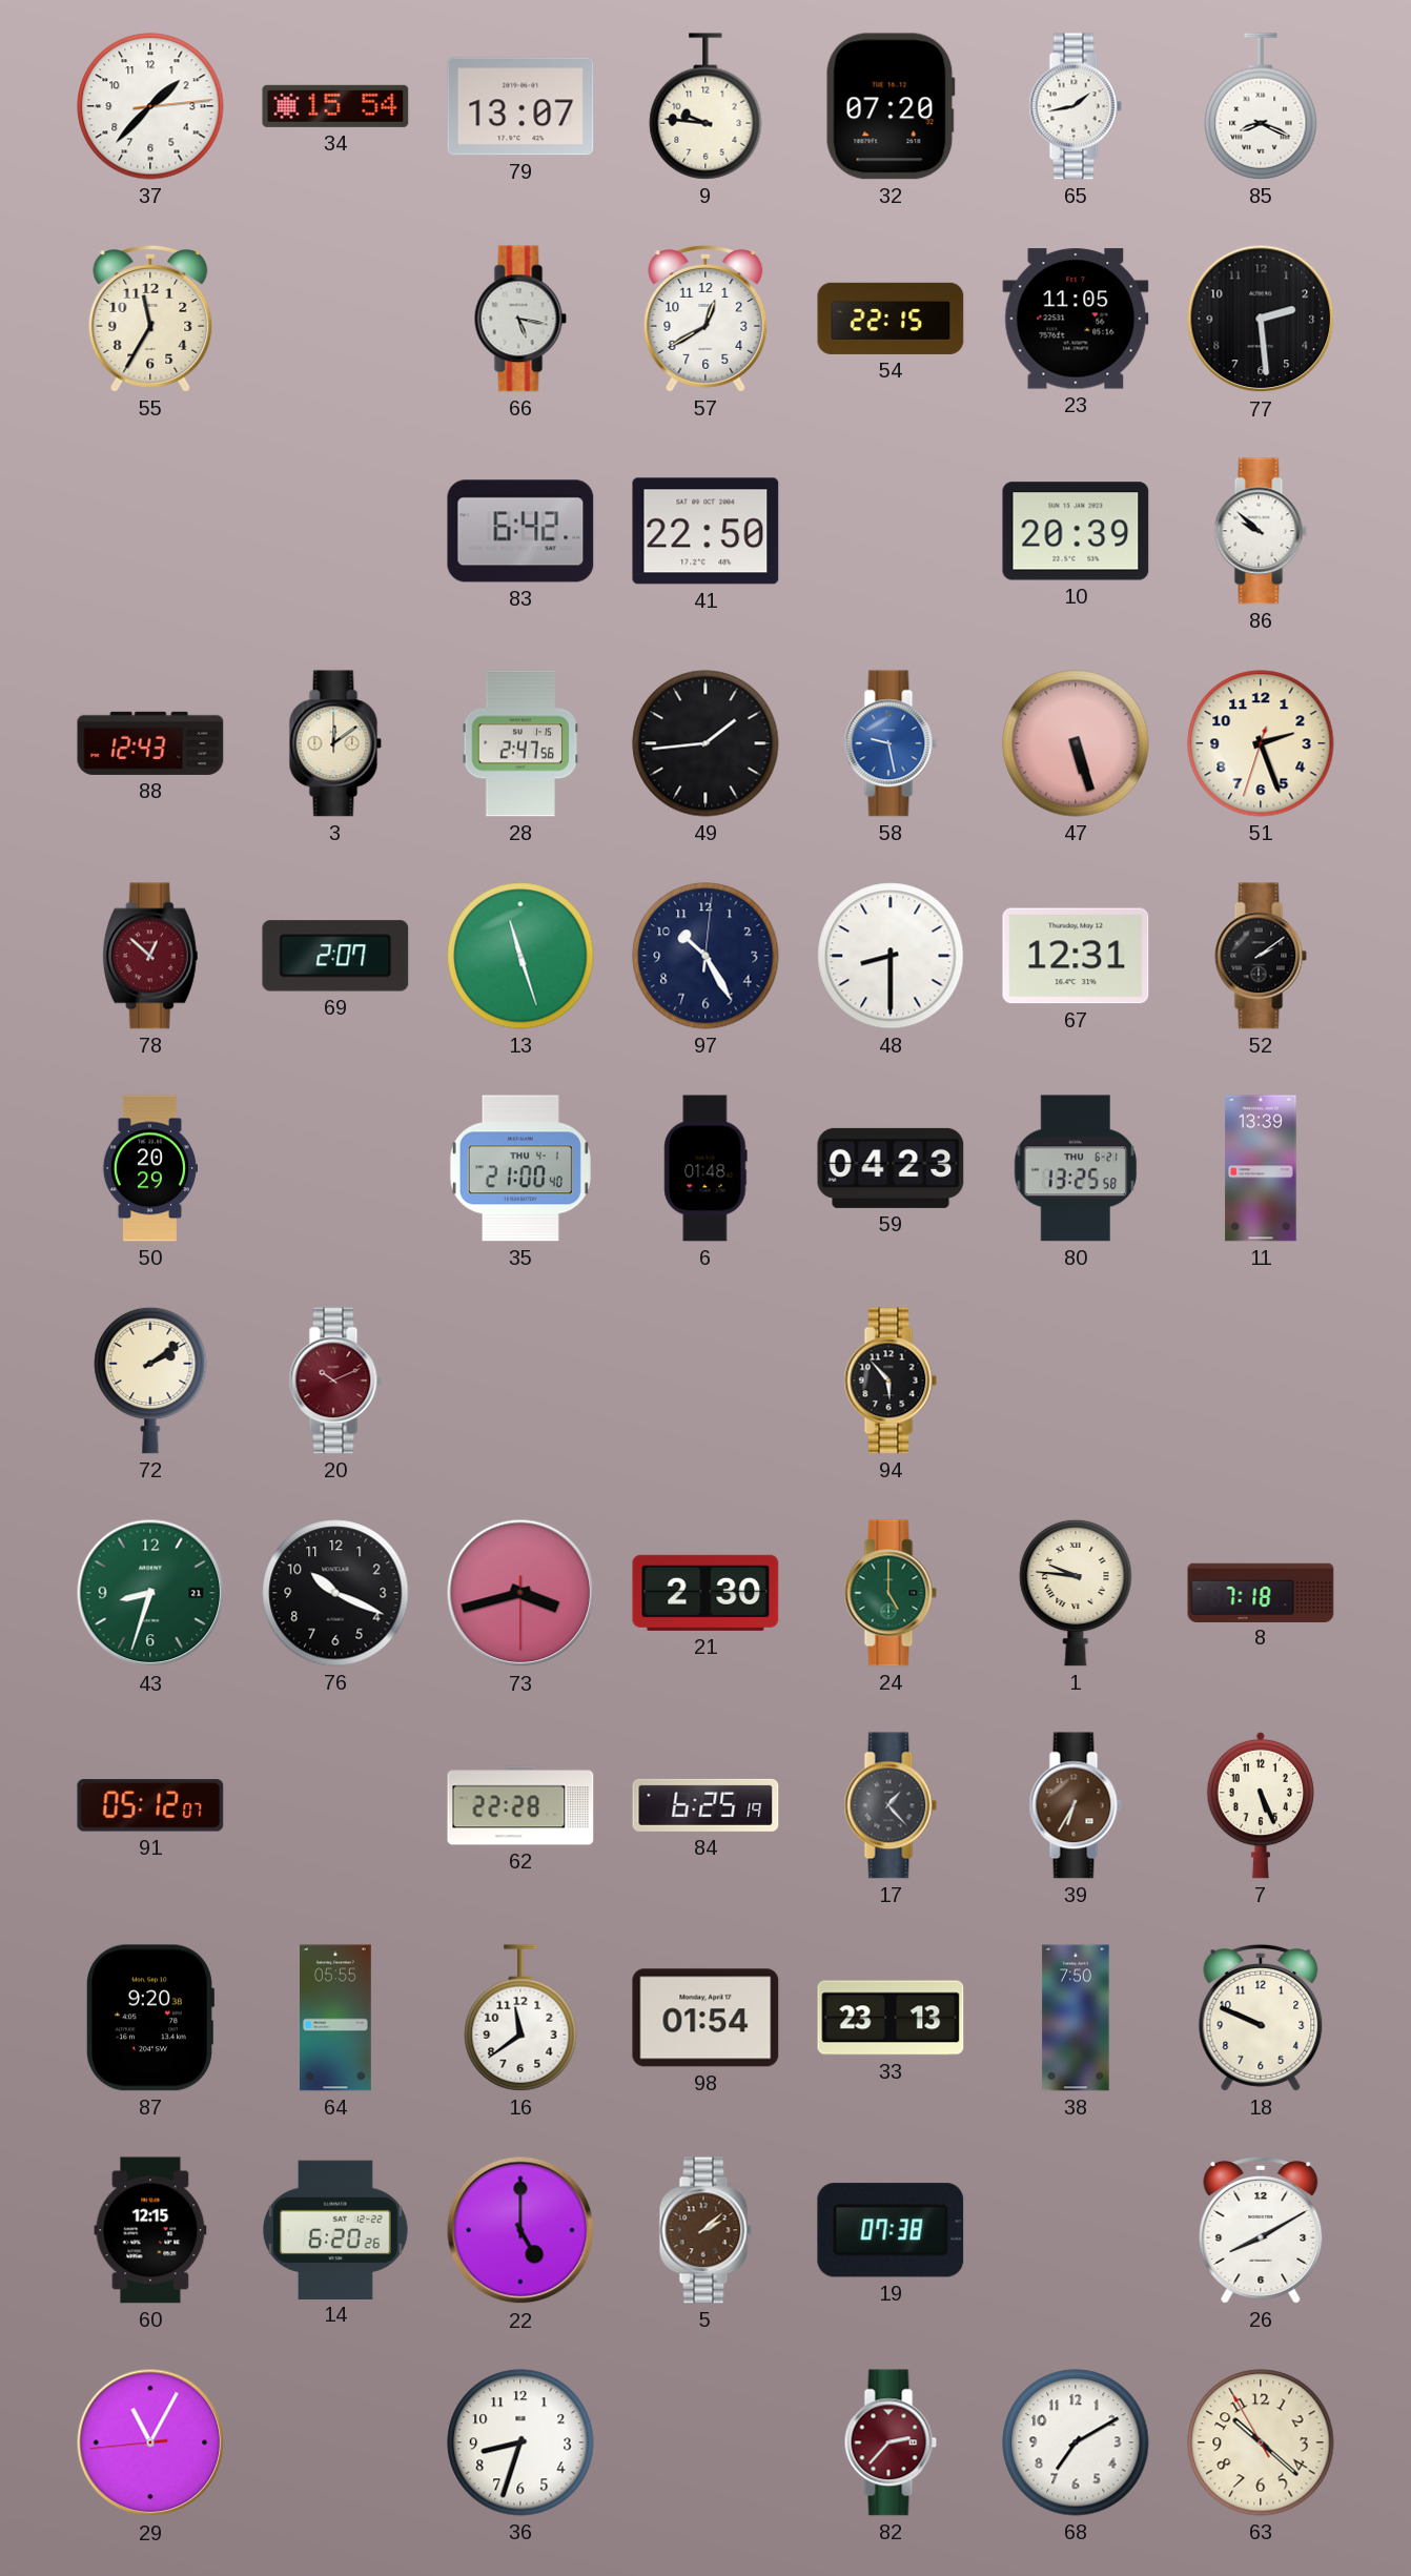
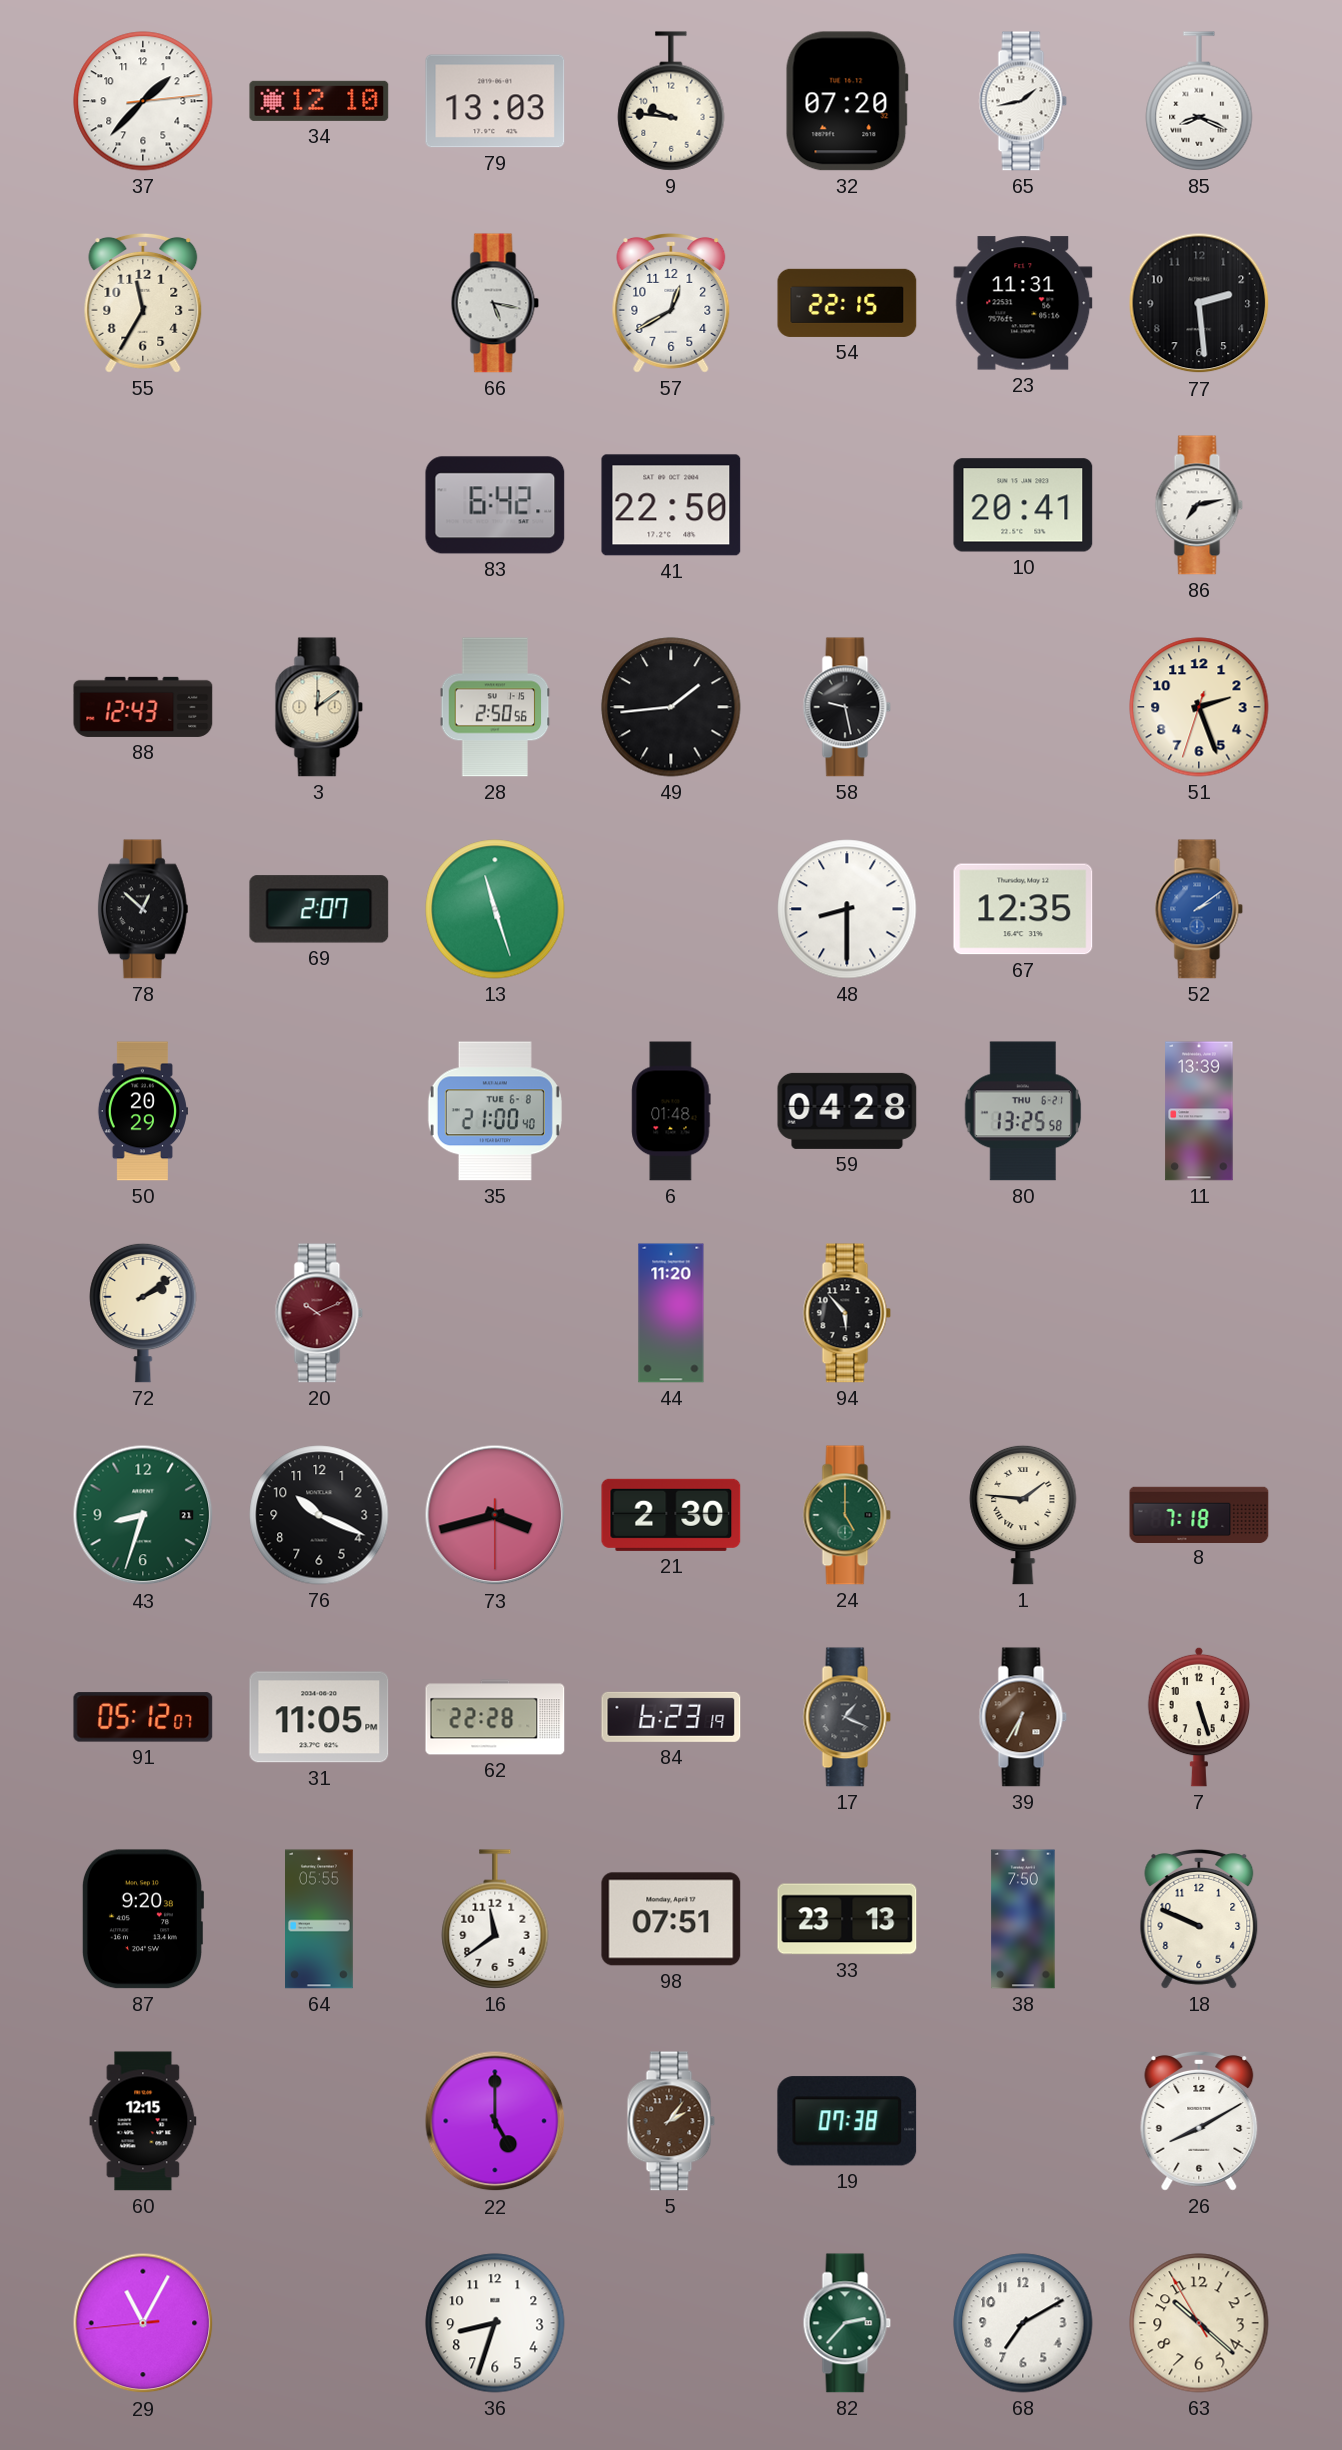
34: 15:54 -> 12:10 (319, 101)
79: 13:07 -> 13:03 (495, 101)
23: 11:05 -> 11:31 (1023, 303)
10: 20:39 -> 20:41 (1023, 505)
86: 9:52 -> 7:13 (1199, 505)
28: 2:47 -> 2:50 (495, 707)
58 dial: blue -> black (847, 707)
47: 5:27 -> none (1076, 743)
78 dial: burgundy -> black (143, 909)
97: 10:25 -> none (705, 956)
67: 12:31 -> 12:35 (1023, 909)
52 dial: black -> blue (1199, 909)
35 date: THU 4-1 -> TUE 6-8 (495, 1111)
59: 04:23 -> 04:28 (847, 1111)
44: none -> 11:20 (671, 1313)
1: 9:46 -> 1:46 (1023, 1515)
31: none -> 11:05 (319, 1717)
84: 6:25 -> 6:23 (671, 1717)
17: 1:23 -> 1:19 (847, 1717)
7: 5:26 -> 5:27 (1198, 1717)
98: 01:54 -> 07:51 (671, 1919)
14: 6:20 -> none (336, 2229)
5: 2:08 -> 2:06 (671, 2121)
82 dial: burgundy -> green (847, 2323)
